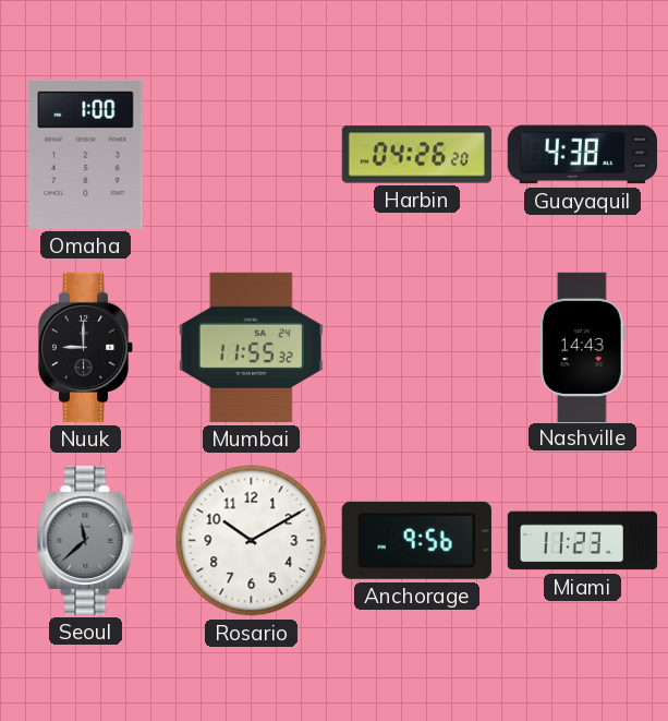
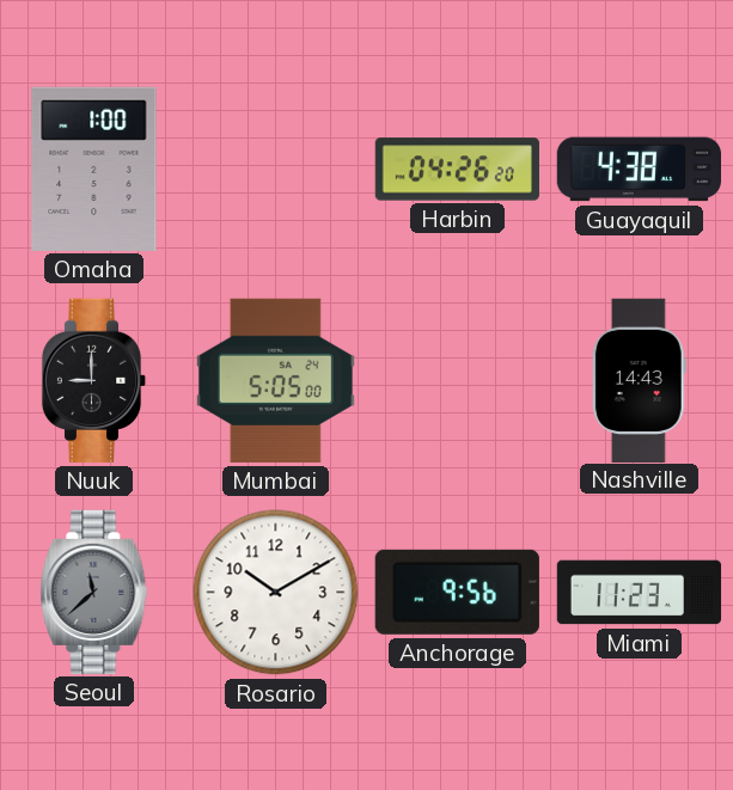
Mumbai: 11:55 -> 5:05 (275, 380)
